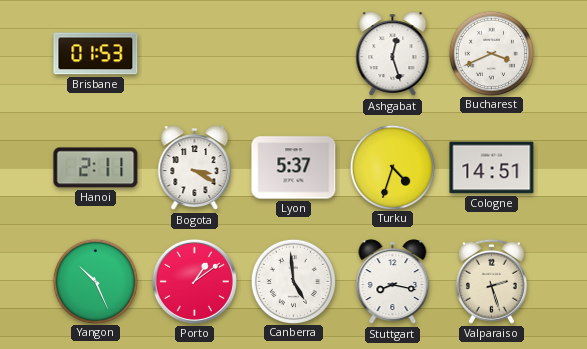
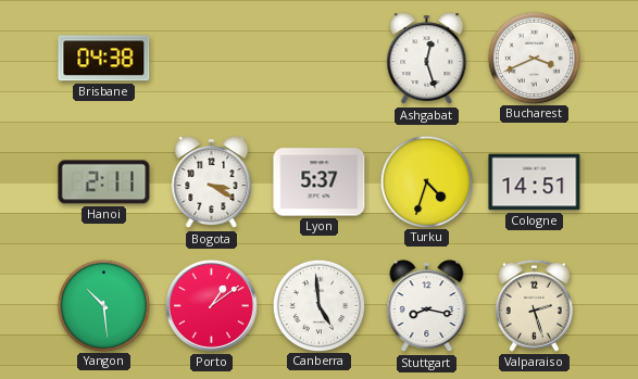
Brisbane: 01:53 -> 04:38 (104, 59)
Yangon: 10:26 -> 10:29 (103, 305)
